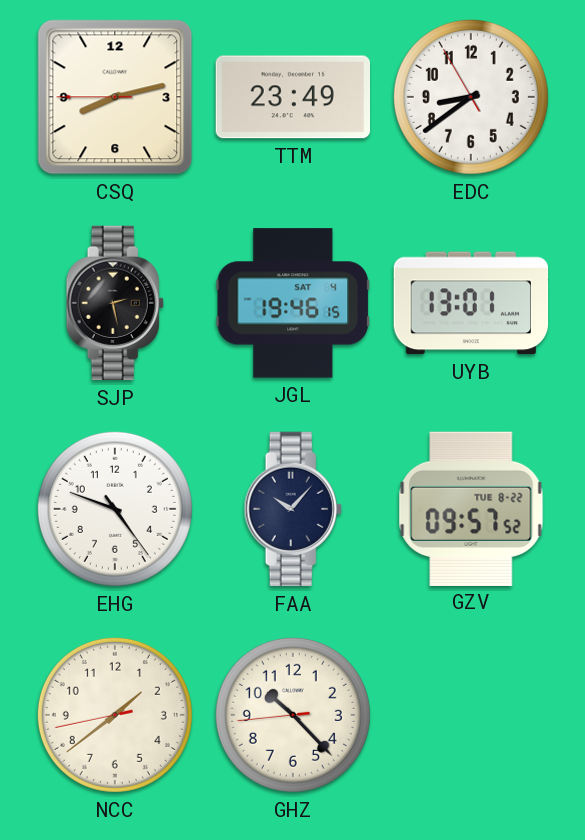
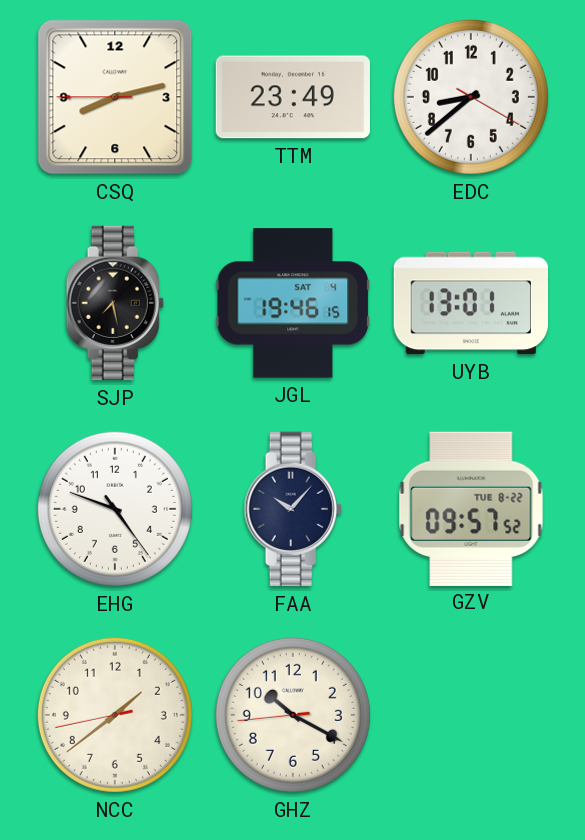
EDC: 8:38:55 -> 8:38:20 (471, 97)
SJP: 2:28 -> 7:28 (115, 303)
GHZ: 10:22 -> 10:19 (293, 715)
